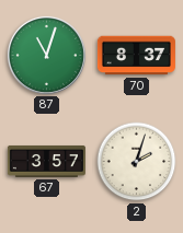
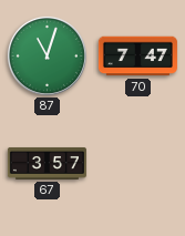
70: 8:37 -> 7:47 (137, 57)
2: 2:03 -> none (137, 162)
